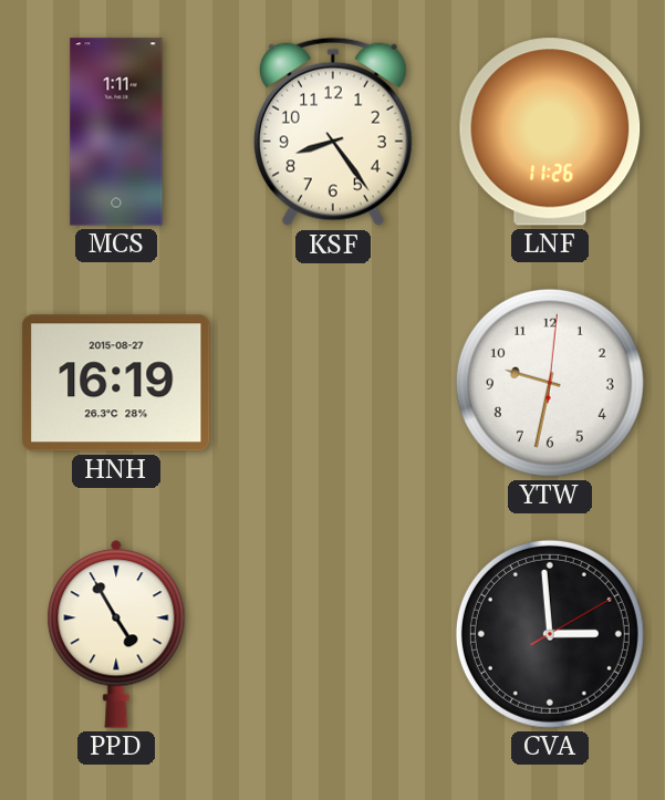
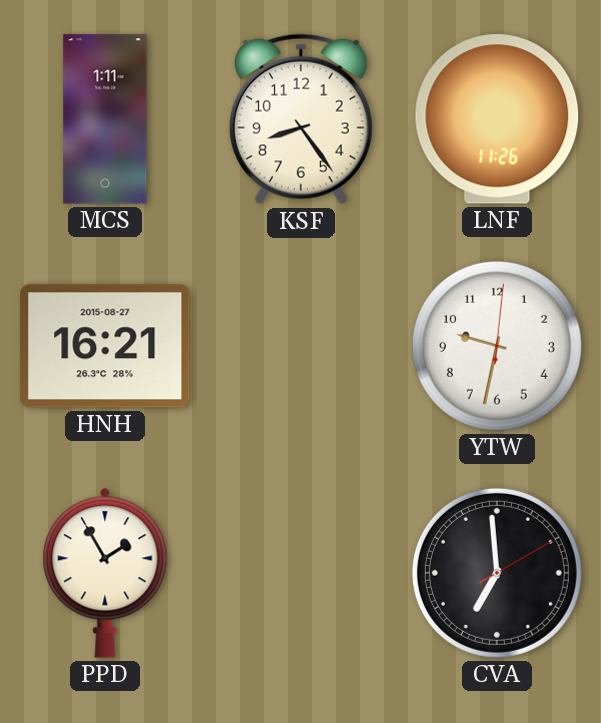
HNH: 16:19 -> 16:21 (105, 346)
PPD: 4:55 -> 1:55 (105, 573)
CVA: 2:59 -> 6:59 (497, 573)
